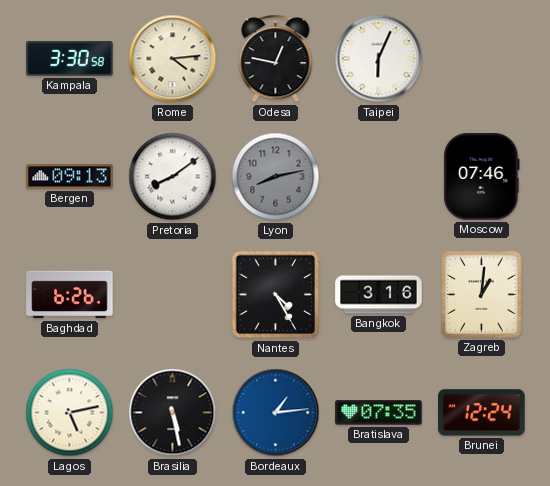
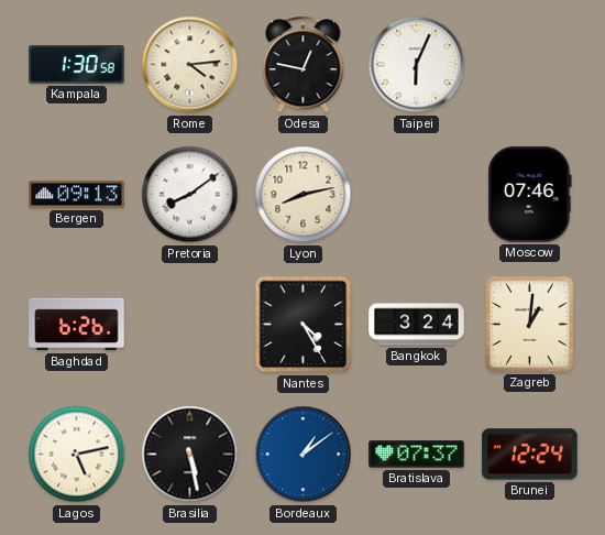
Kampala: 3:30 -> 1:30 (77, 65)
Lyon dial: grey -> cream (304, 195)
Bangkok: 3:16 -> 3:24 (417, 325)
Bordeaux: 1:14 -> 1:09 (304, 455)
Bratislava: 07:35 -> 07:37 (417, 455)
